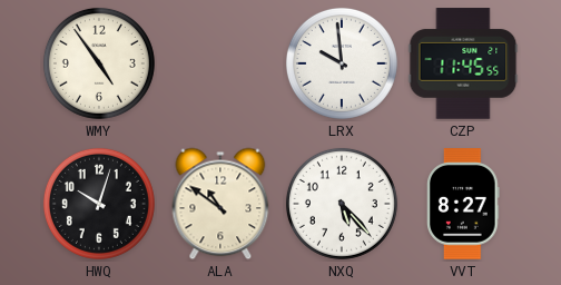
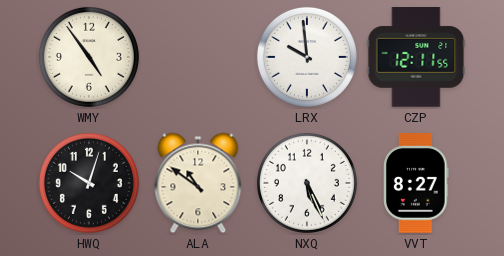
CZP: 11:45 -> 12:11 (416, 57)
NXQ: 5:23 -> 5:26 (307, 183)
